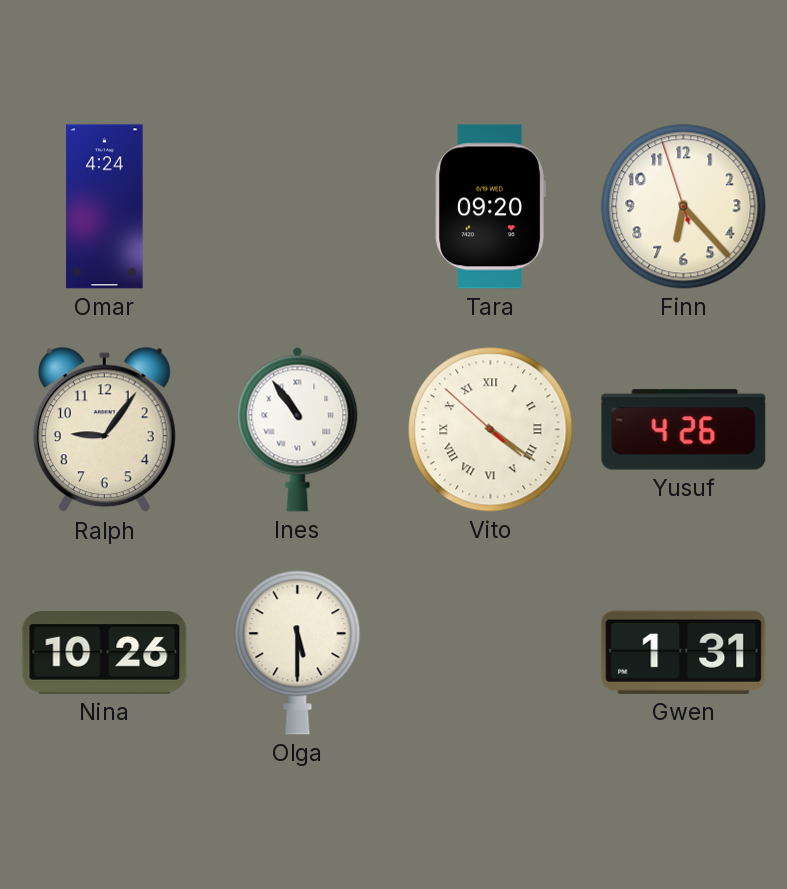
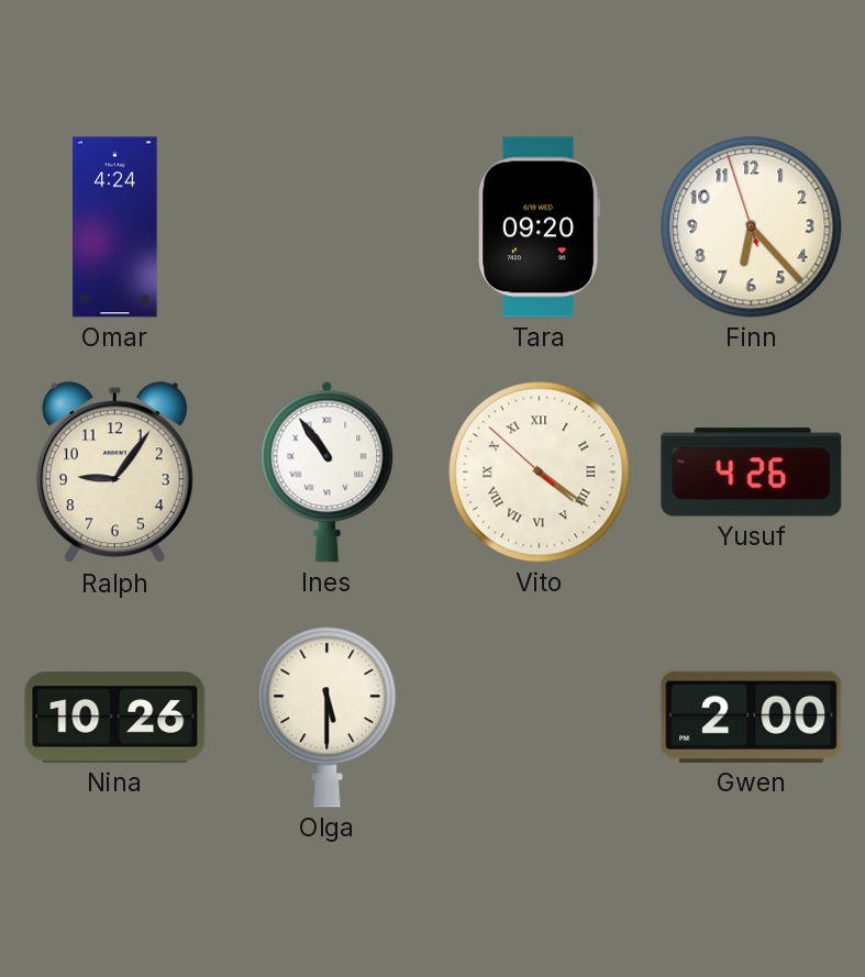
Gwen: 1:31 -> 2:00 (752, 717)
